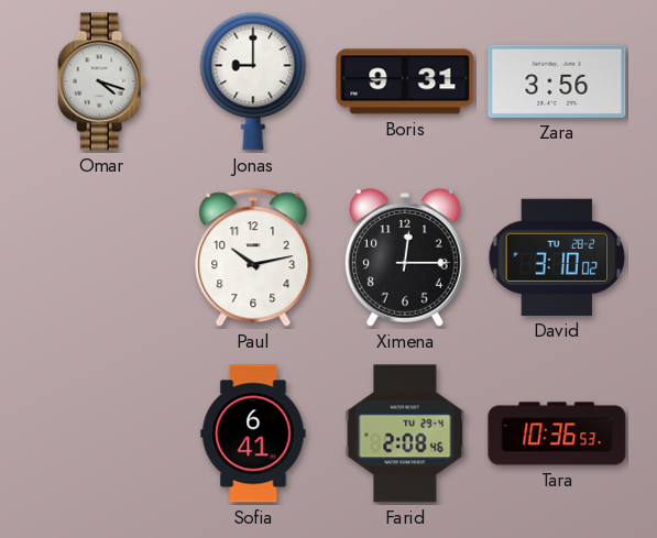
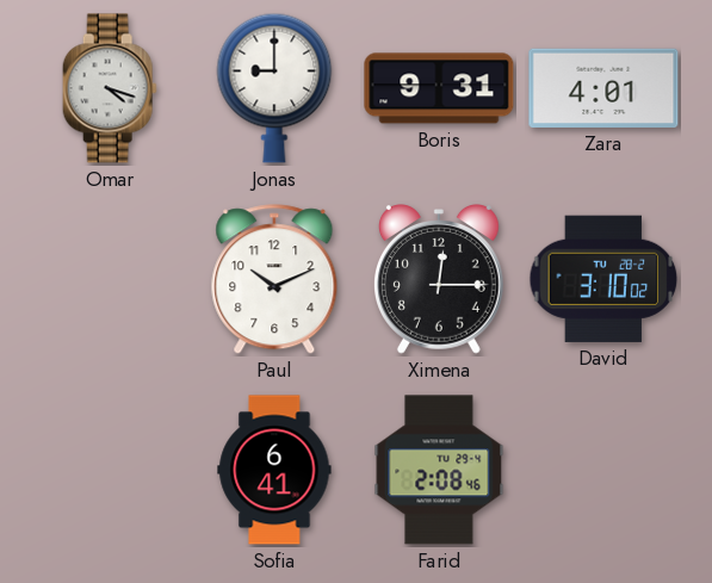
Zara: 3:56 -> 4:01 (603, 88)
Paul: 10:13 -> 10:11 (274, 280)
Tara: 10:36 -> none (557, 433)
